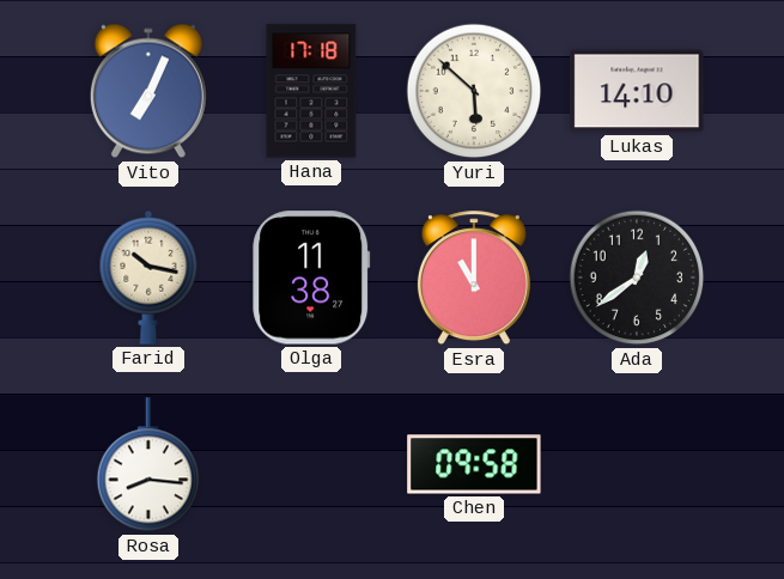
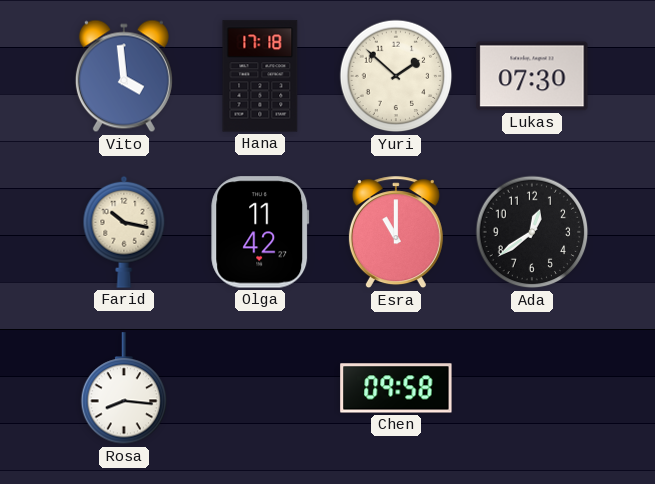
Vito: 7:04 -> 3:59 (124, 76)
Yuri: 5:52 -> 1:52 (396, 76)
Lukas: 14:10 -> 07:30 (532, 76)
Olga: 11:38 -> 11:42 (260, 232)
